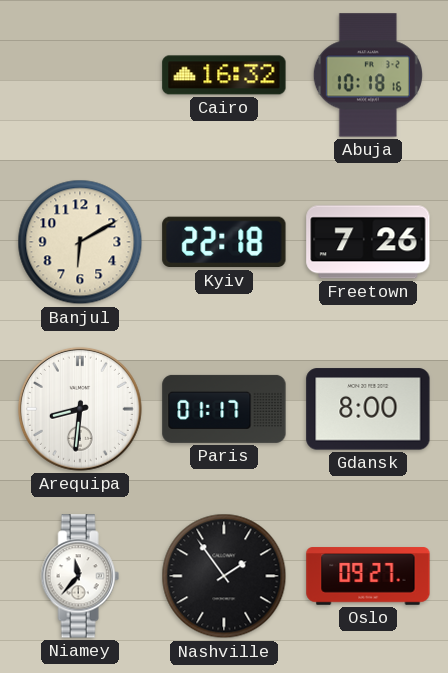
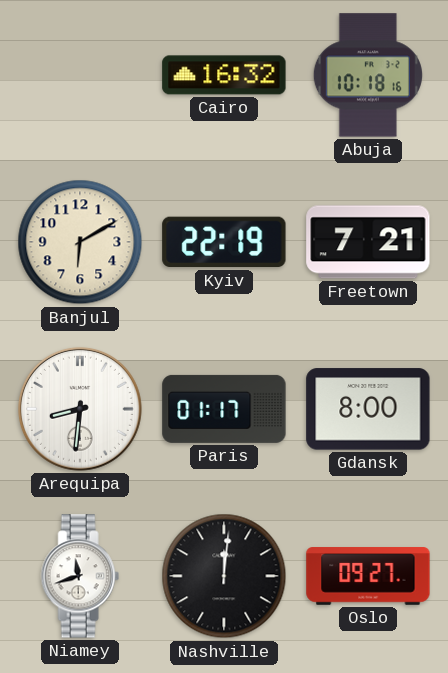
Kyiv: 22:18 -> 22:19 (224, 242)
Freetown: 7:26 -> 7:21 (368, 242)
Niamey: 11:37 -> 11:42 (80, 576)
Nashville: 1:54 -> 12:01 (224, 576)
